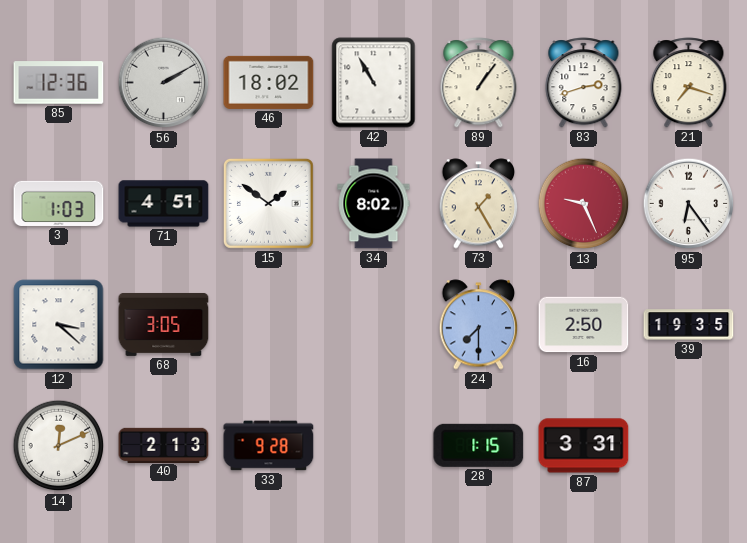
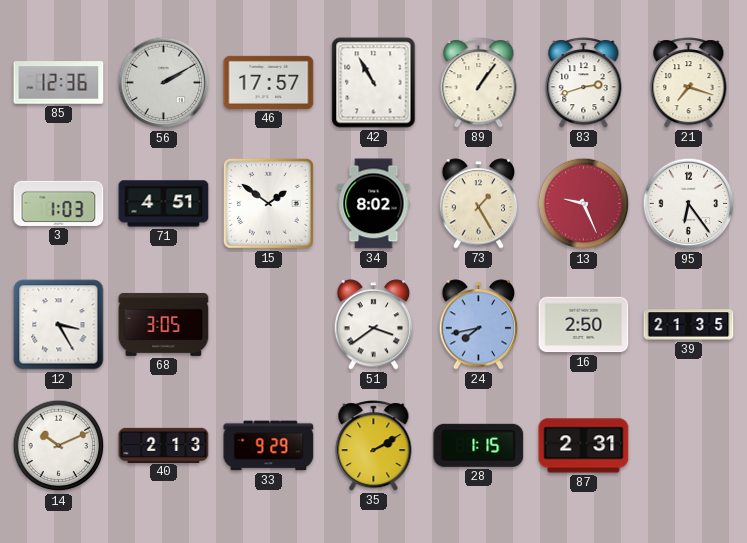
46: 18:02 -> 17:57 (269, 82)
12: 3:22 -> 3:25 (59, 325)
51: none -> 3:39 (374, 325)
24: 7:30 -> 7:43 (479, 325)
39: 19:35 -> 21:35 (689, 325)
14: 12:11 -> 10:11 (59, 446)
33: 9:28 -> 9:29 (269, 446)
35: none -> 2:10 (374, 446)
87: 3:31 -> 2:31 (584, 446)
